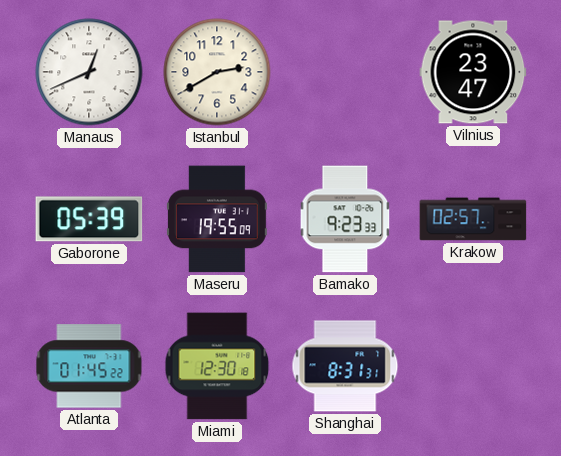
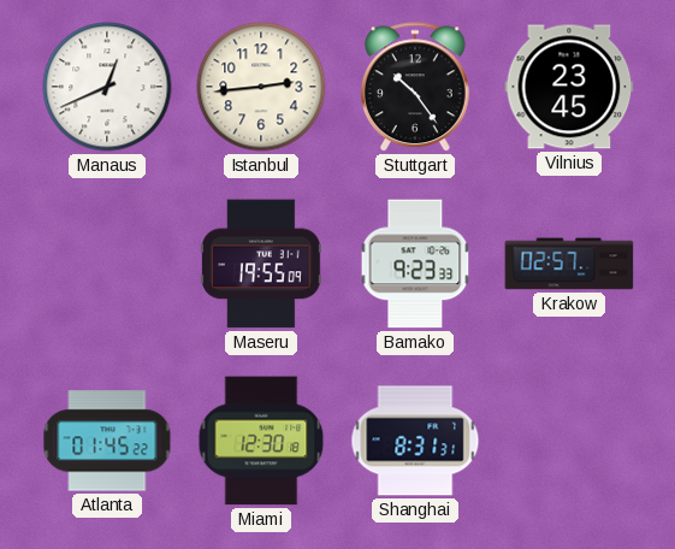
Istanbul: 2:40 -> 2:44 (261, 87)
Stuttgart: none -> 10:24 (415, 88)
Vilnius: 23:47 -> 23:45 (569, 87)
Gaborone: 05:39 -> none (89, 219)
